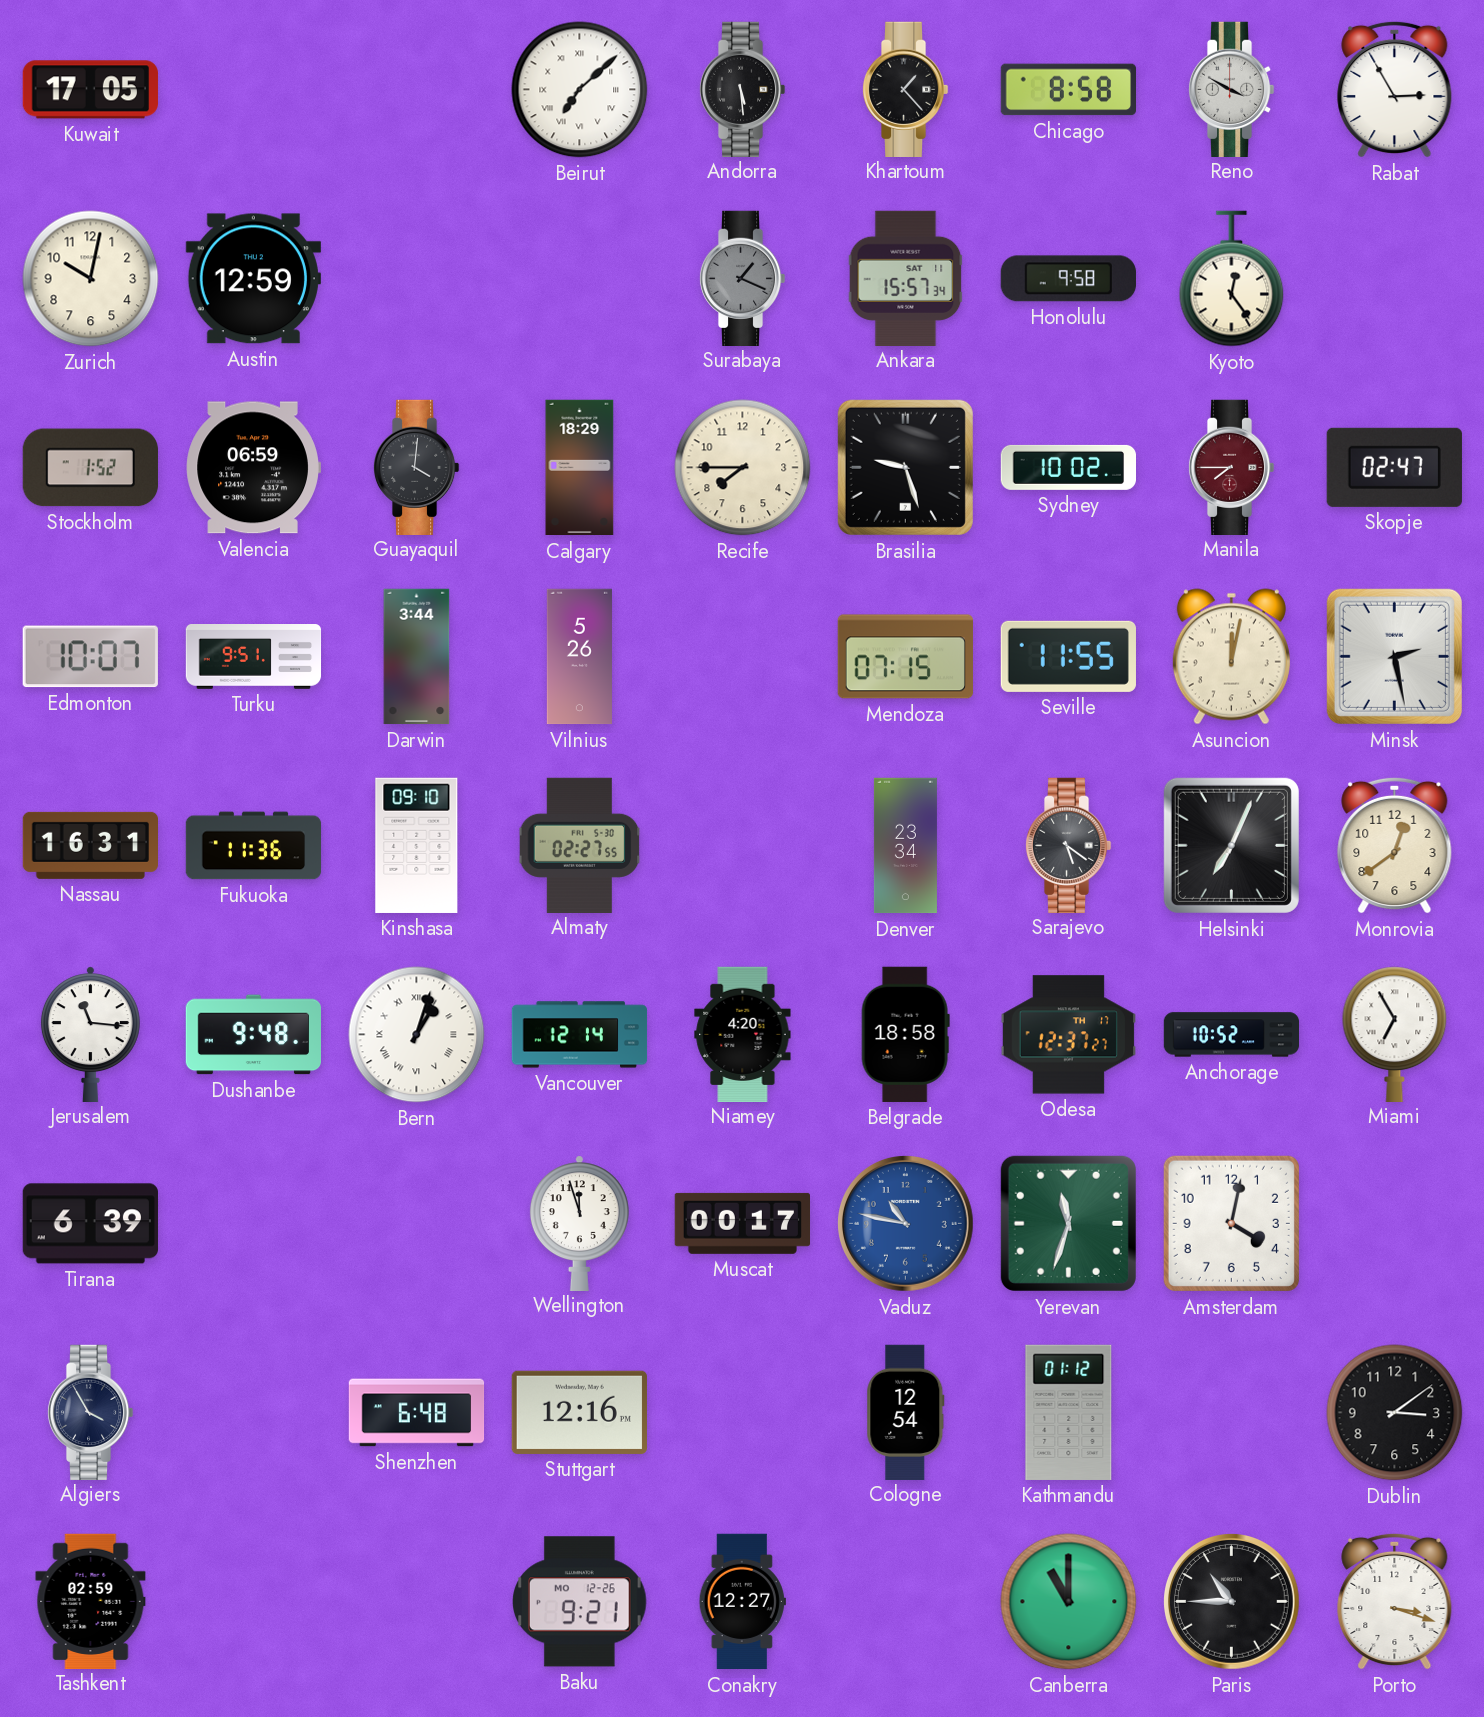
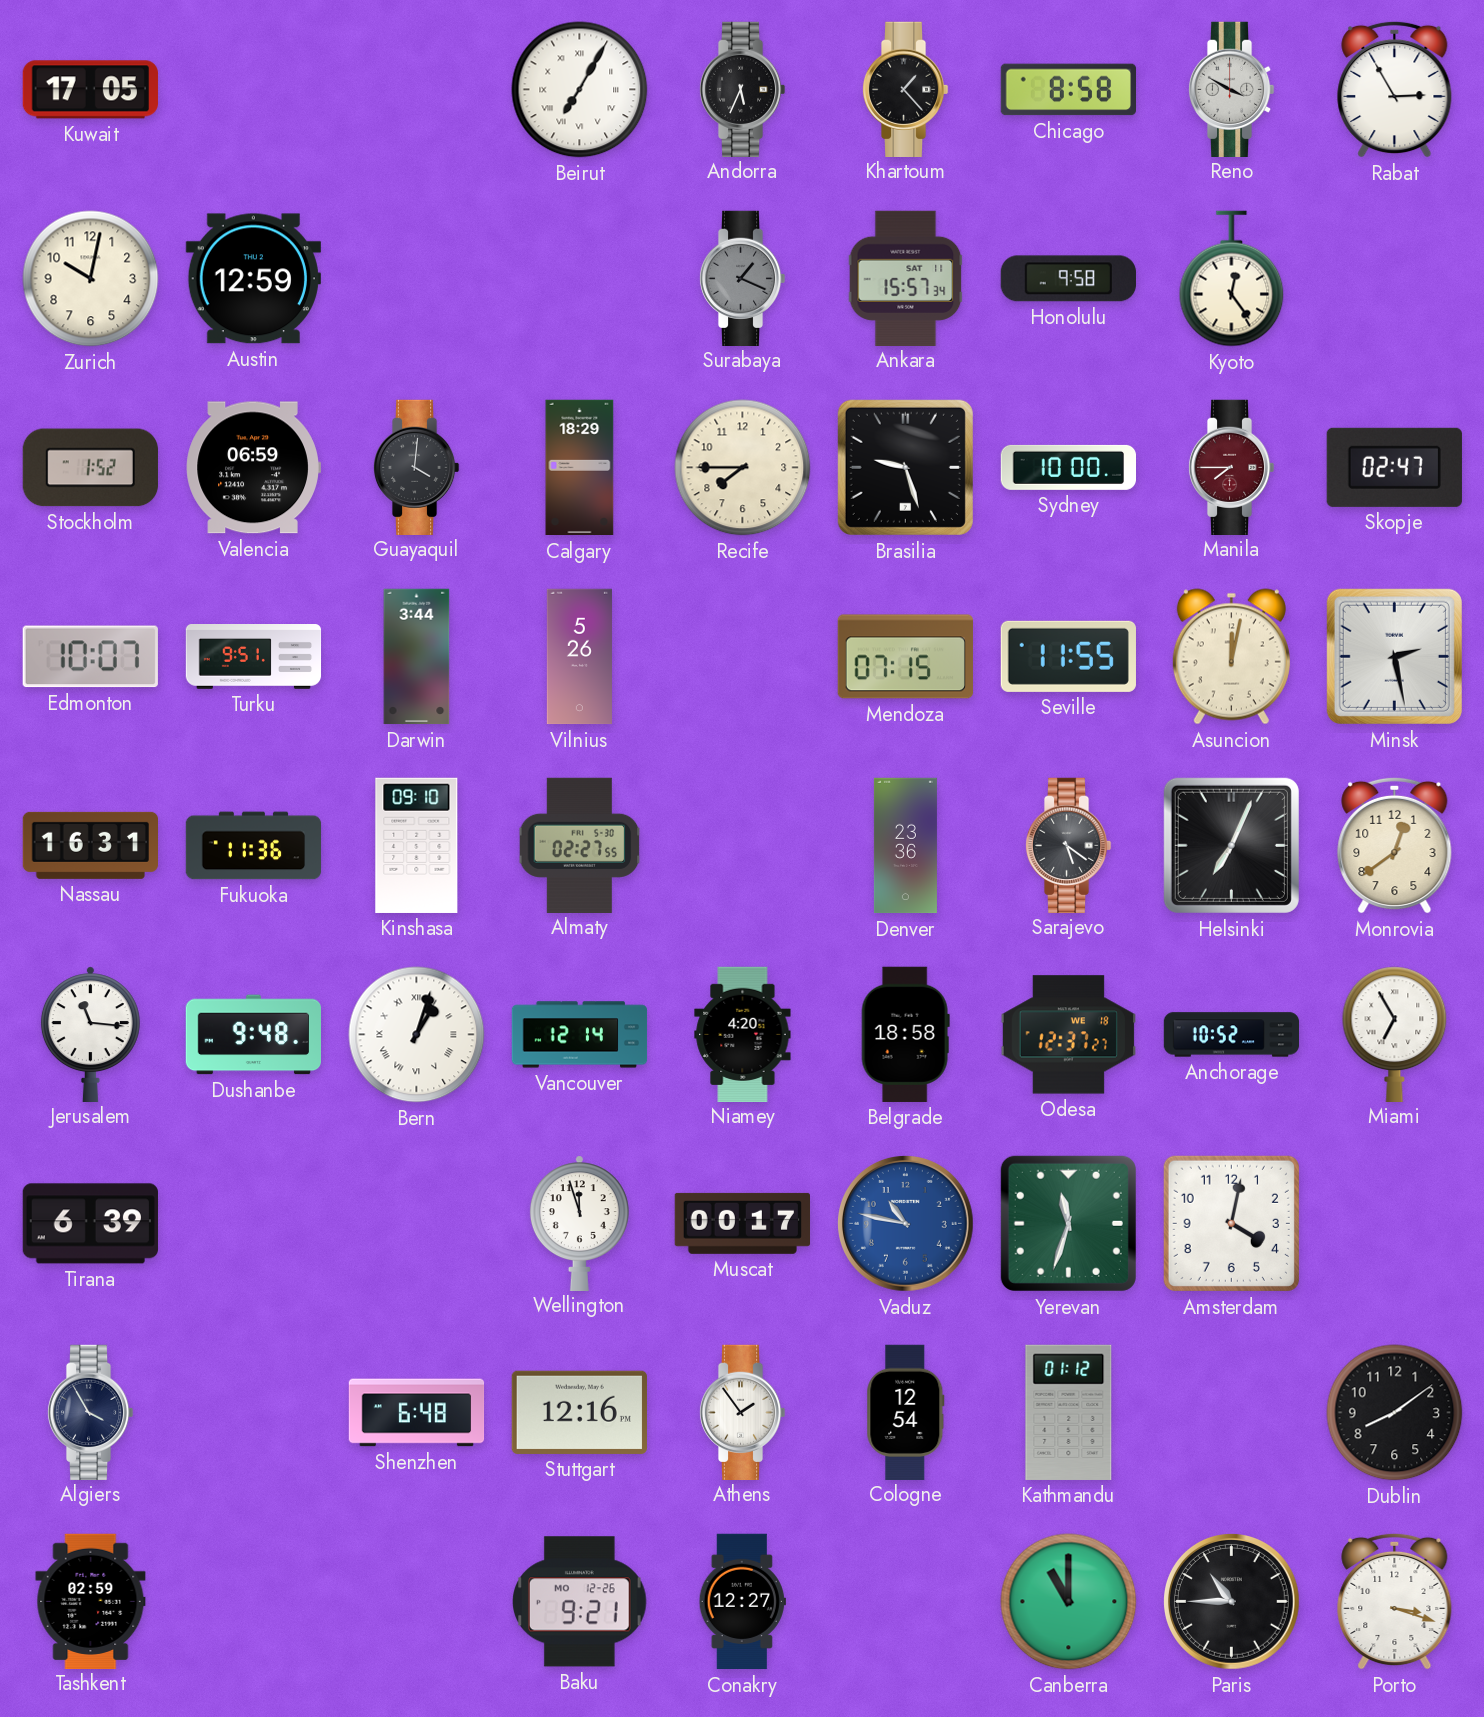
Beirut: 7:08 -> 7:05 (580, 90)
Andorra: 5:29 -> 5:34 (742, 89)
Sydney: 10:02 -> 10:00 (1068, 467)
Denver: 23:34 -> 23:36 (905, 846)
Odesa date: TH 17 -> WE 18 (1068, 1035)
Athens: none -> 1:54 (742, 1412)
Dublin: 3:09 -> 8:09 (1395, 1413)
